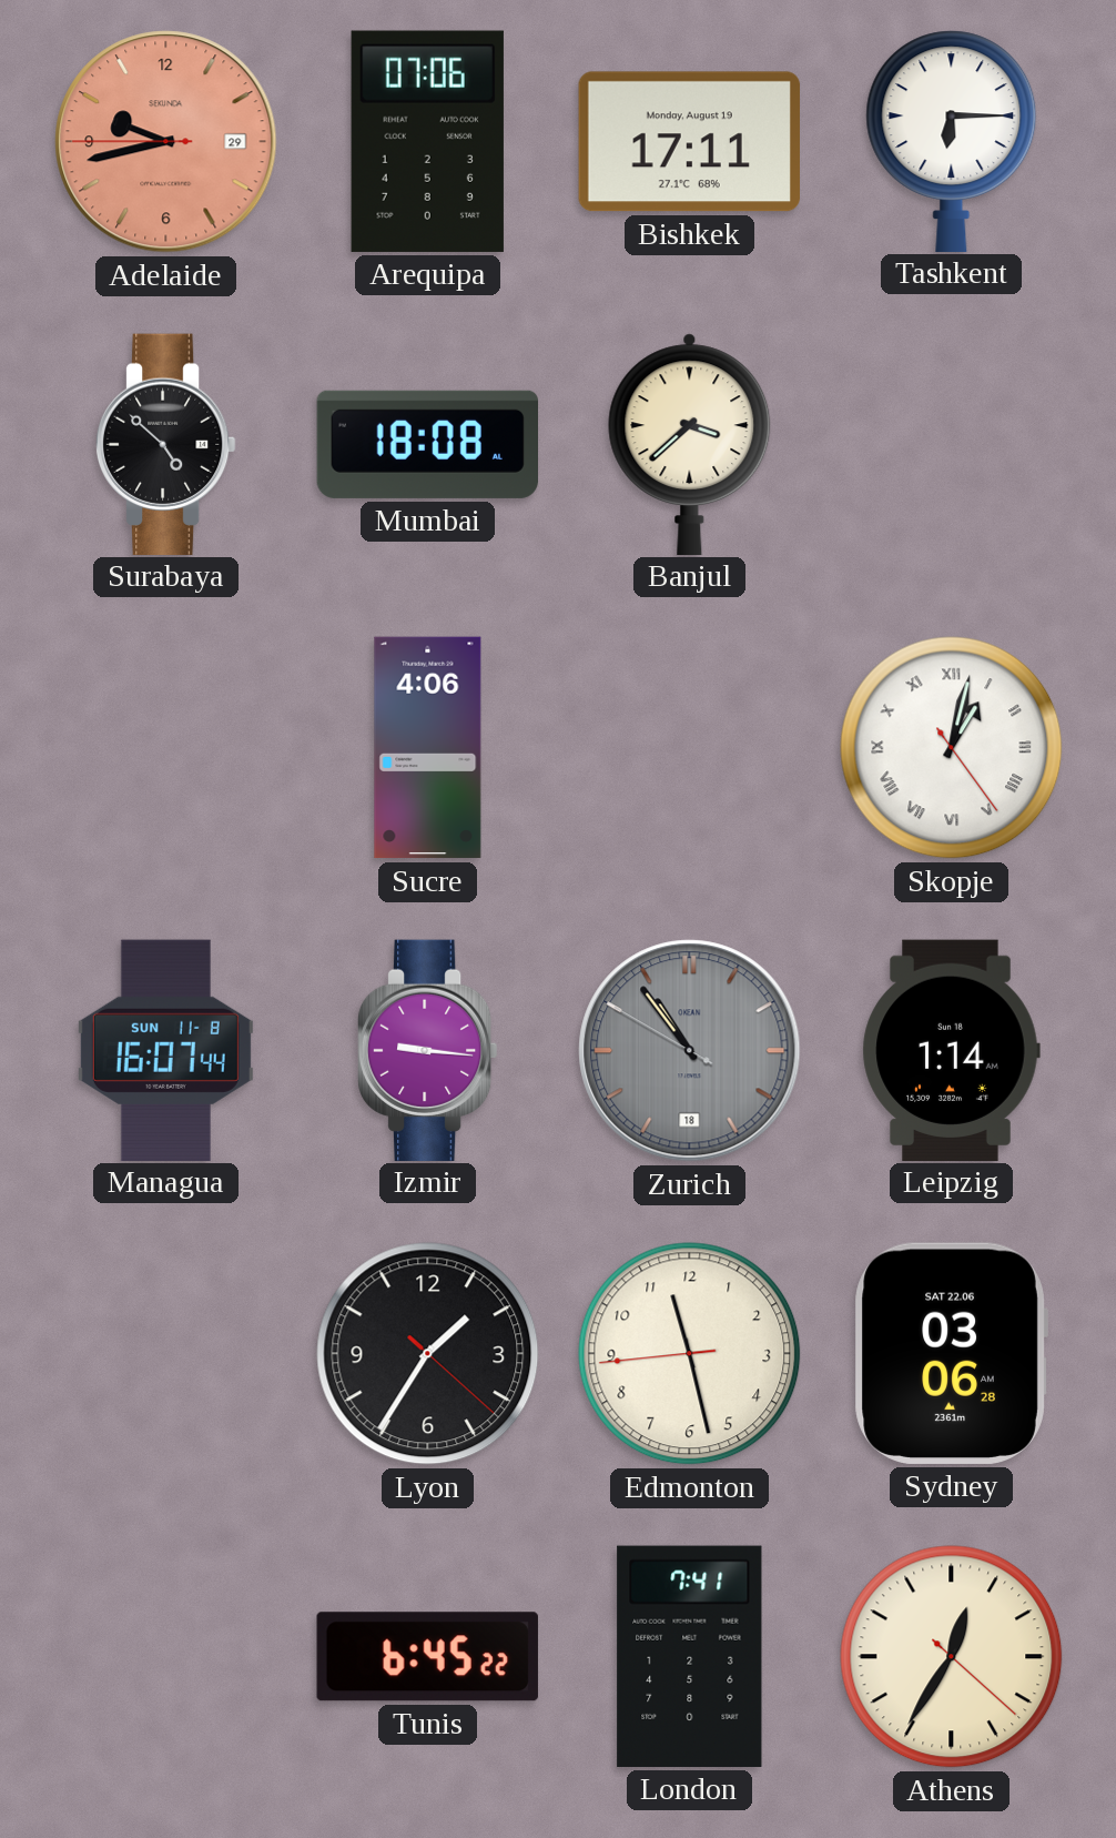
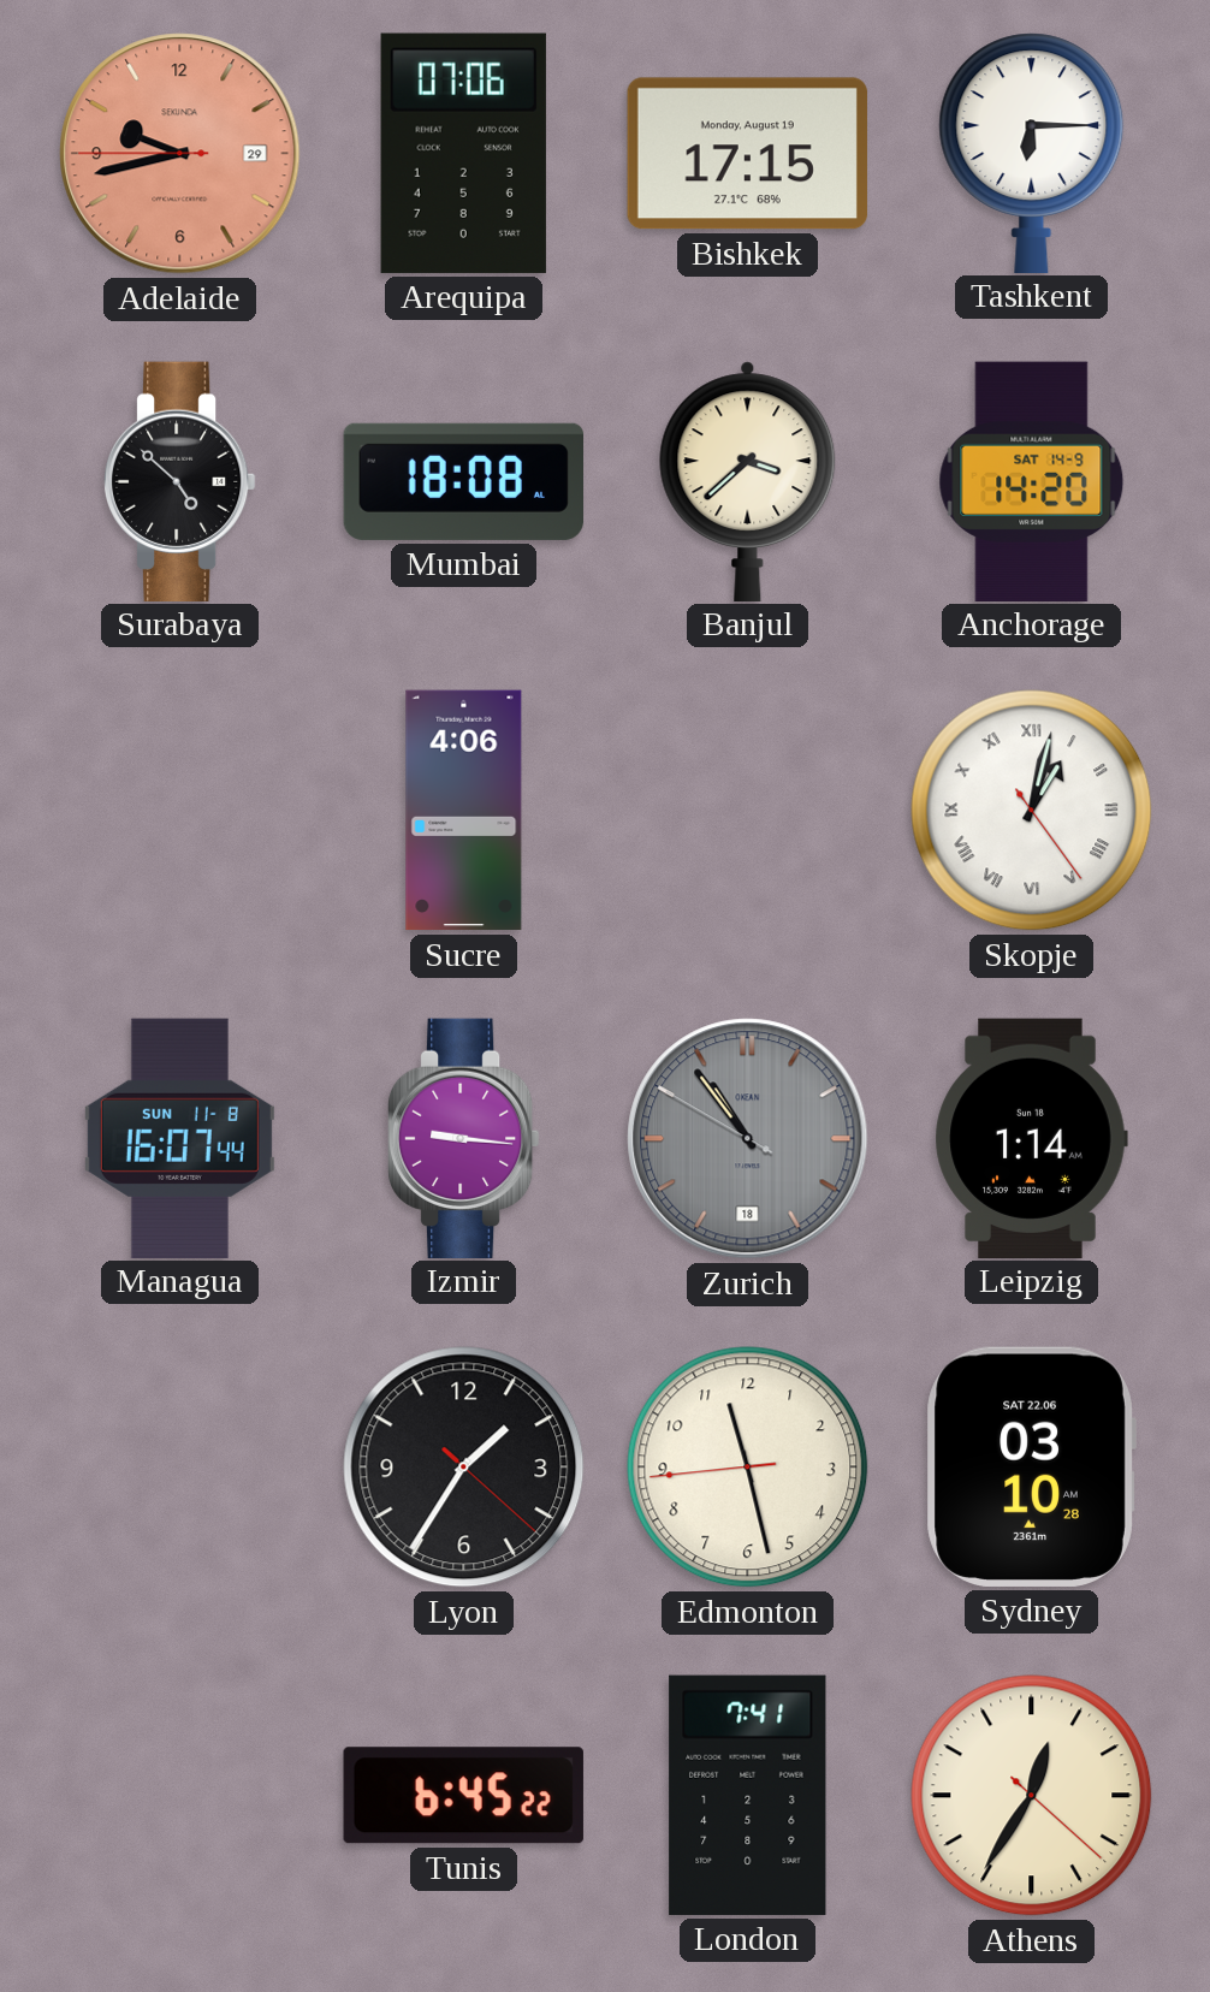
Bishkek: 17:11 -> 17:15 (747, 154)
Anchorage: none -> 14:20 (1032, 481)
Sydney: 03:06 -> 03:10 (1031, 1466)
